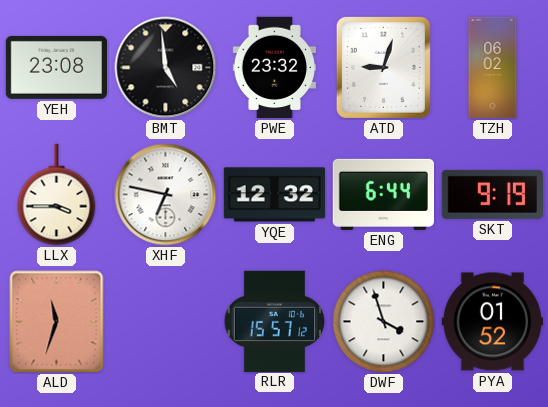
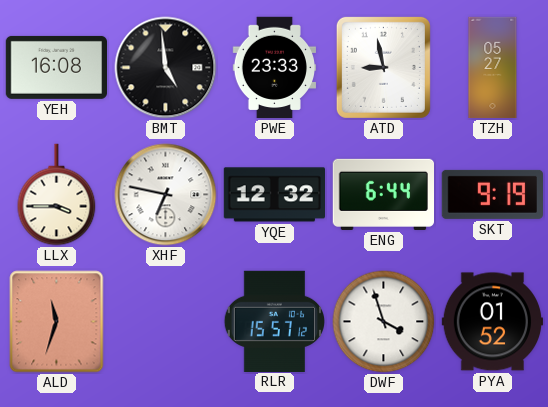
YEH: 23:08 -> 16:08 (56, 67)
PWE: 23:32 -> 23:33 (274, 68)
ATD: 9:03 -> 8:58 (383, 67)
TZH: 06:02 -> 05:27 (493, 68)
